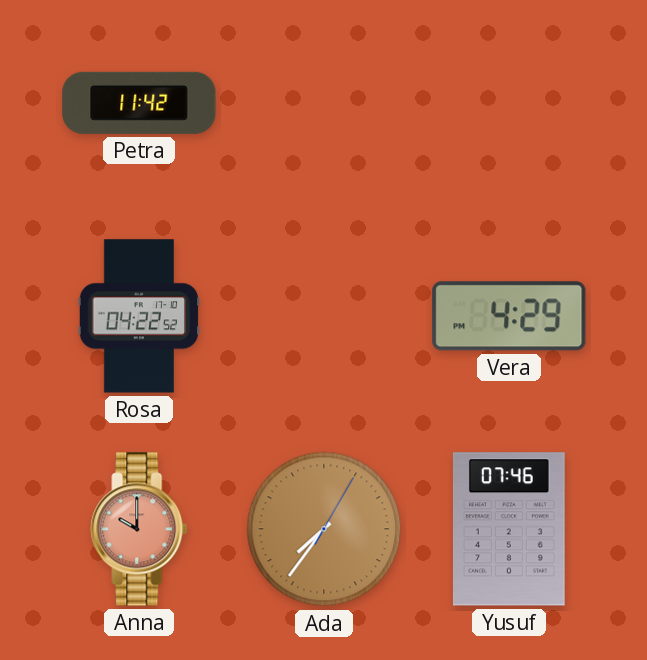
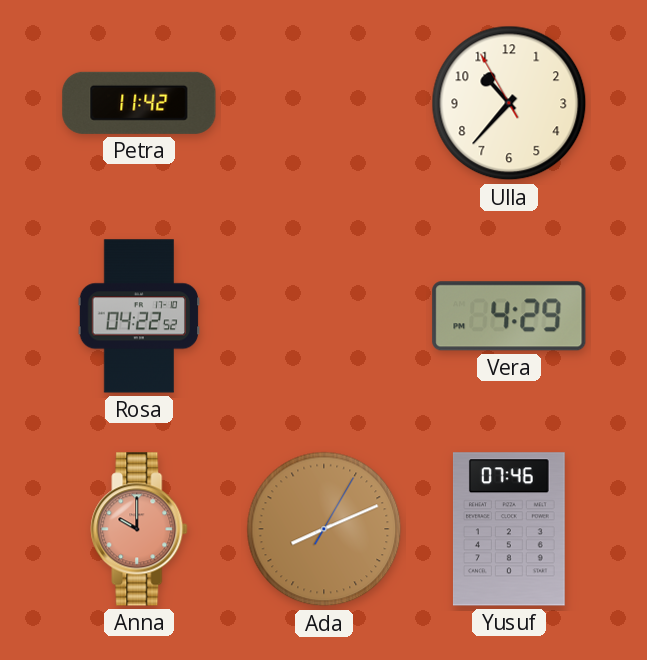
Ulla: none -> 10:36 (509, 103)
Ada: 7:36 -> 8:11 (324, 529)
